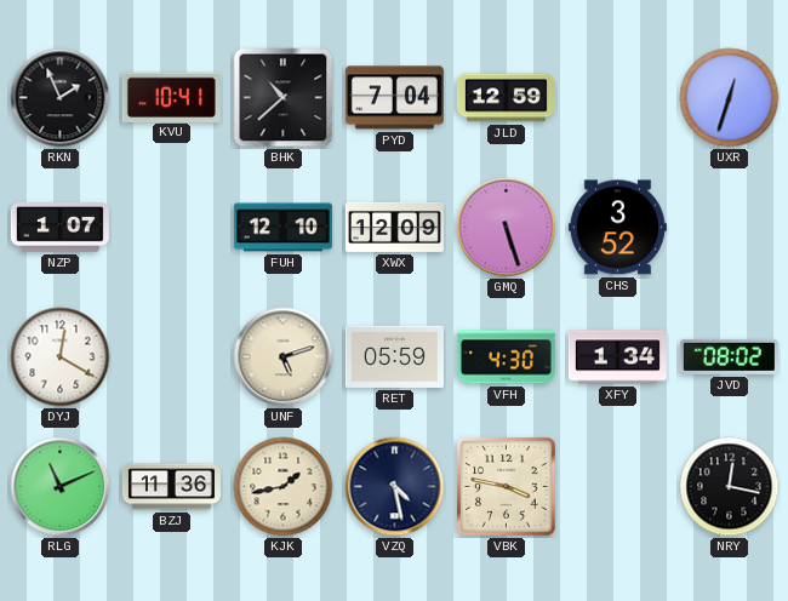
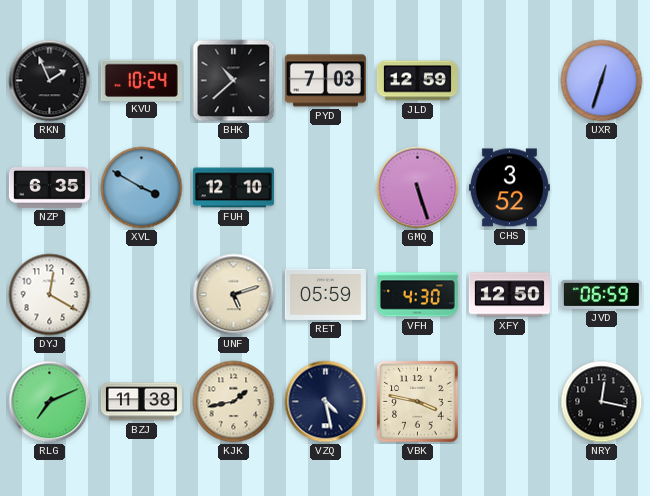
KVU: 10:41 -> 10:24 (141, 80)
PYD: 7:04 -> 7:03 (325, 81)
NZP: 1:07 -> 6:35 (49, 188)
XVL: none -> 3:50 (142, 188)
XWX: 12:09 -> none (394, 227)
XFY: 1:34 -> 12:50 (509, 295)
JVD: 08:02 -> 06:59 (601, 294)
RLG: 11:11 -> 7:11 (50, 402)
BZJ: 11:36 -> 11:38 (141, 402)
